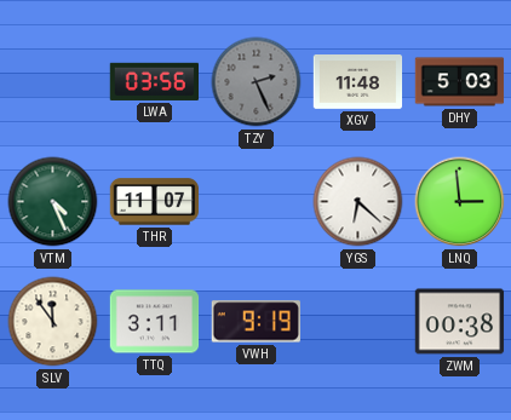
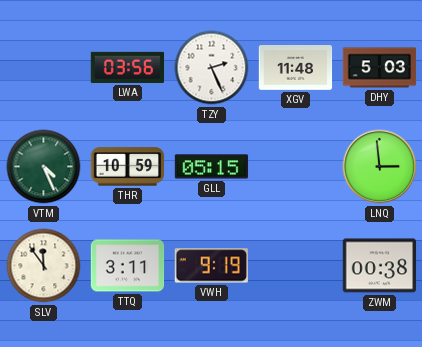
TZY dial: grey -> white (212, 68)
THR: 11:07 -> 10:59 (128, 167)
GLL: none -> 05:15 (212, 167)
YGS: 6:22 -> none (358, 202)
